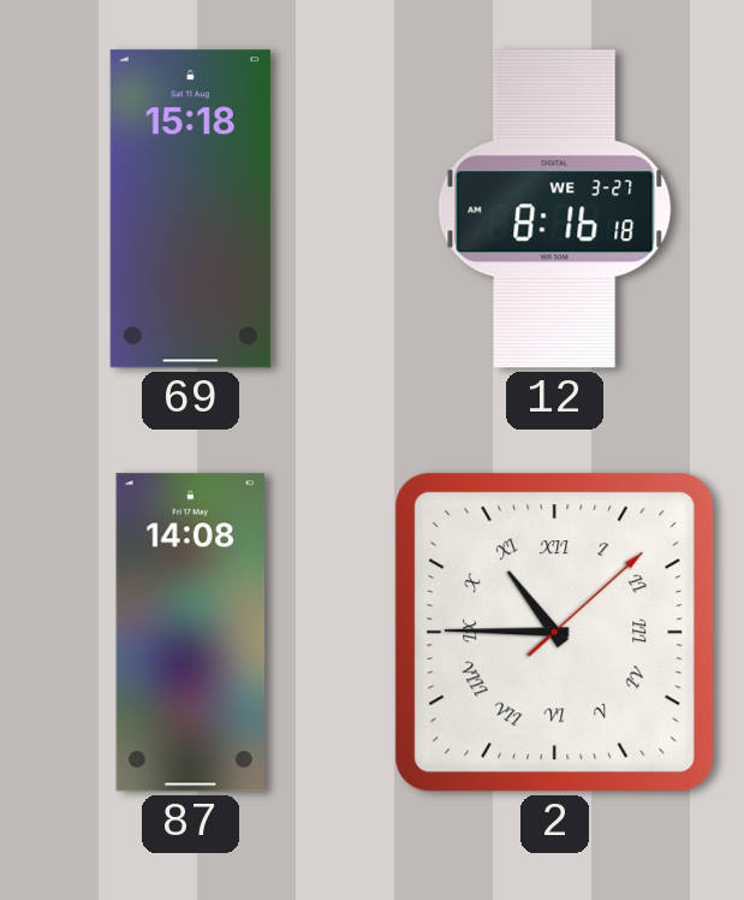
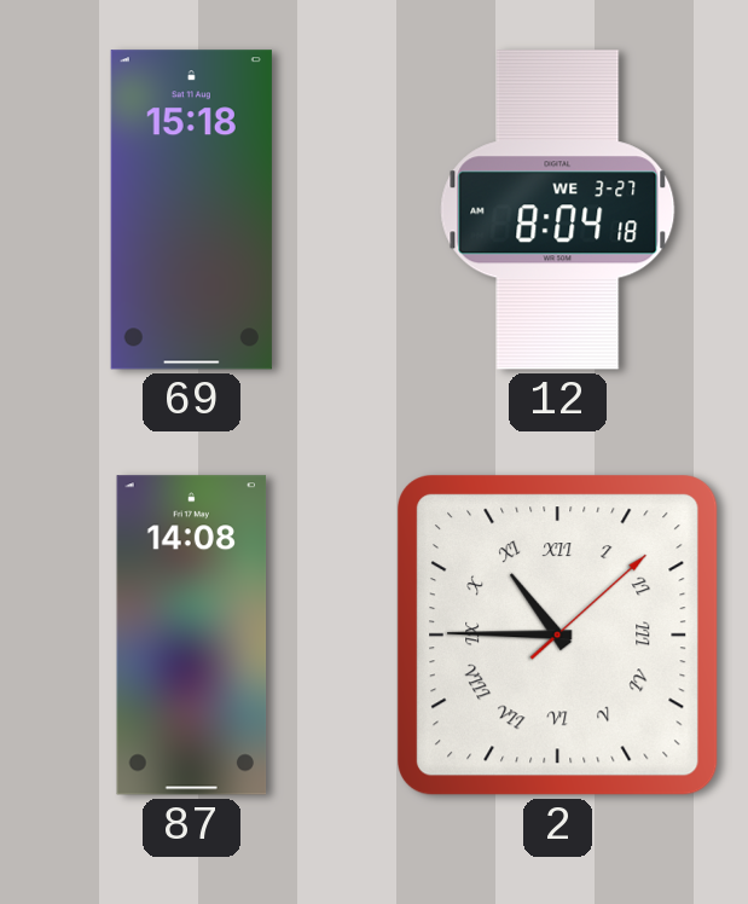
12: 8:16 -> 8:04 (558, 210)
